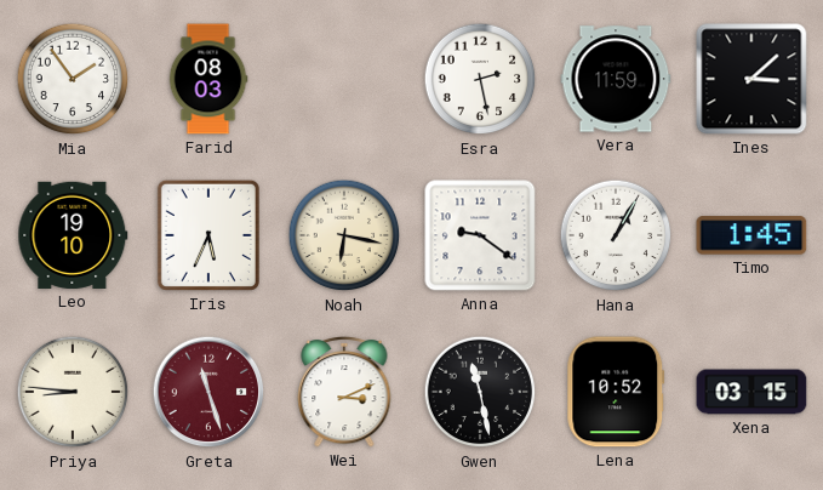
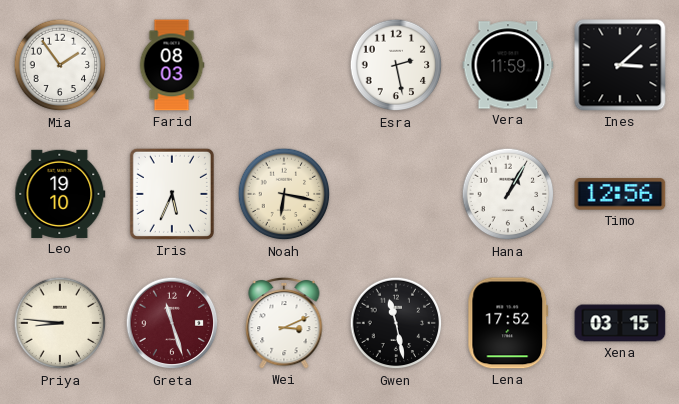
Anna: 9:21 -> none (480, 235)
Timo: 1:45 -> 12:56 (620, 194)
Lena: 10:52 -> 17:52 (508, 323)
